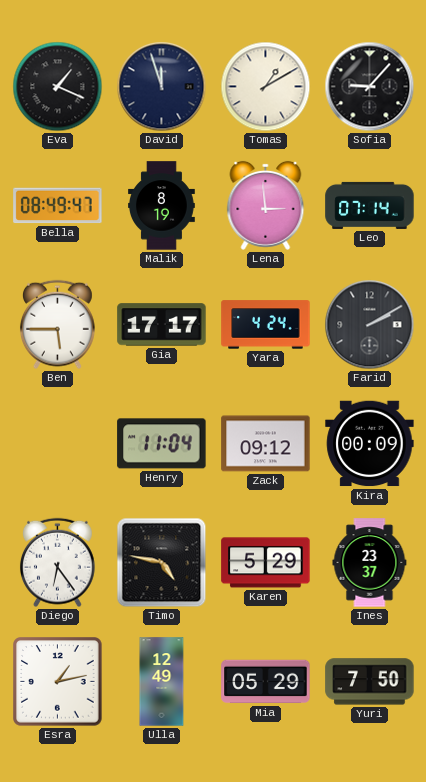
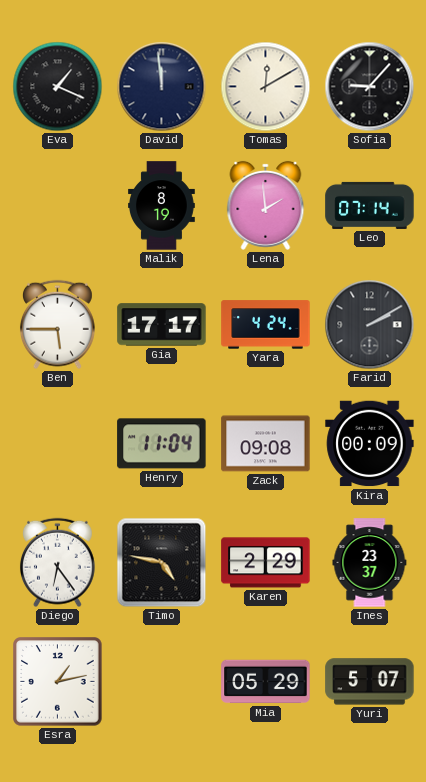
David: 11:57 -> 11:59 (162, 87)
Tomas: 1:10 -> 12:10 (266, 87)
Bella: 08:49 -> none (58, 206)
Lena: 2:59 -> 1:59 (266, 205)
Zack: 09:12 -> 09:08 (266, 444)
Karen: 5:29 -> 2:29 (266, 563)
Ulla: 12:49 -> none (162, 682)
Yuri: 7:50 -> 5:07 (370, 682)
